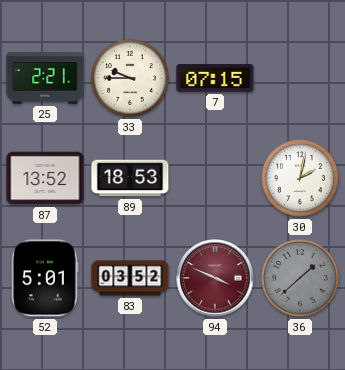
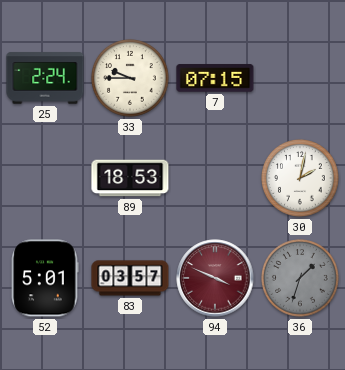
25: 2:21 -> 2:24 (45, 78)
87: 13:52 -> none (45, 178)
83: 03:52 -> 03:57 (130, 278)
36: 1:38 -> 1:33 (301, 279)
